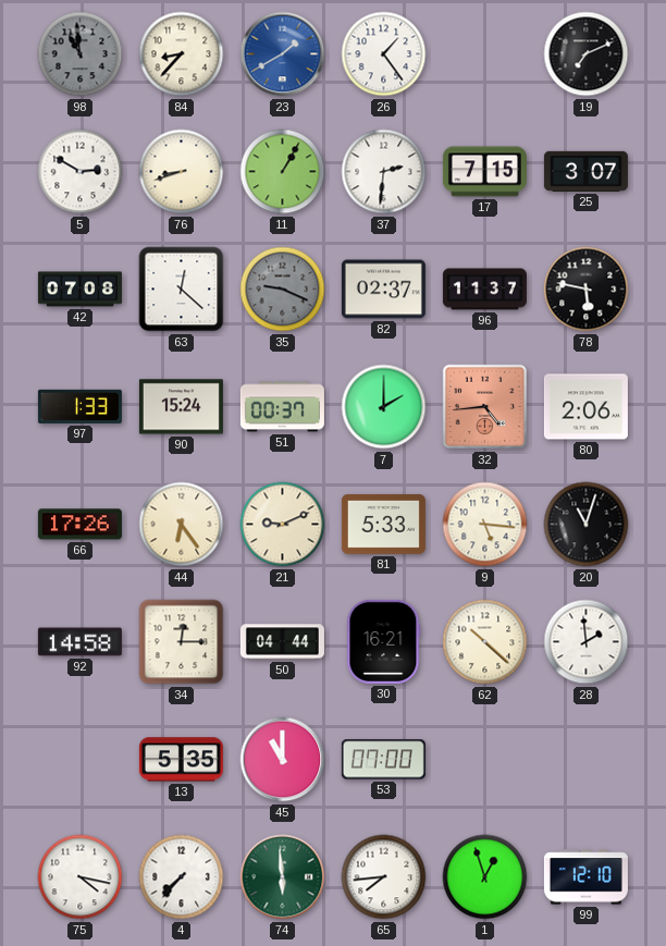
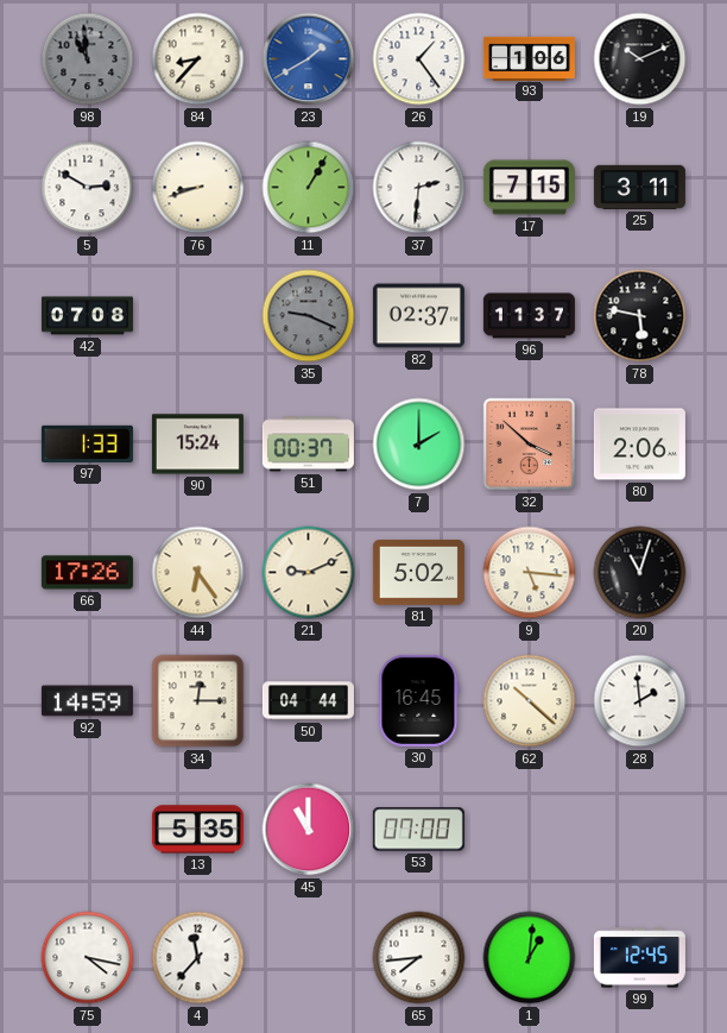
93: none -> 1:06 (529, 58)
19: 7:11 -> 10:11 (640, 59)
25: 3:07 -> 3:11 (639, 187)
63: 12:22 -> none (182, 290)
32: 4:44 -> 3:52 (530, 445)
81: 5:33 -> 5:02 (418, 572)
92: 14:58 -> 14:59 (87, 701)
30: 16:21 -> 16:45 (419, 700)
4: 7:37 -> 11:37 (198, 958)
74: 5:59 -> none (283, 877)
1: 12:57 -> 1:01 (530, 958)
99: 12:10 -> 12:45 (639, 958)
